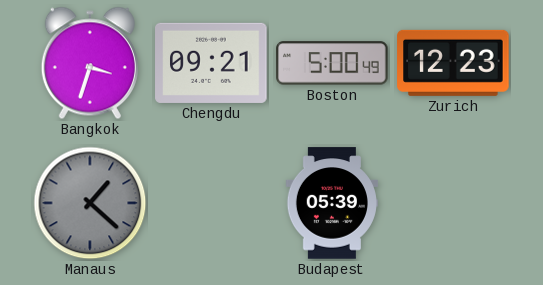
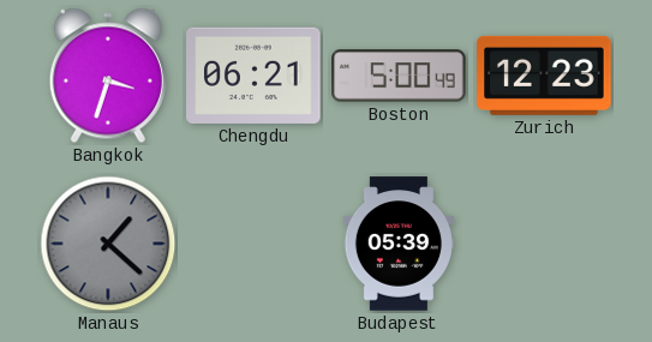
Chengdu: 09:21 -> 06:21 (253, 76)
